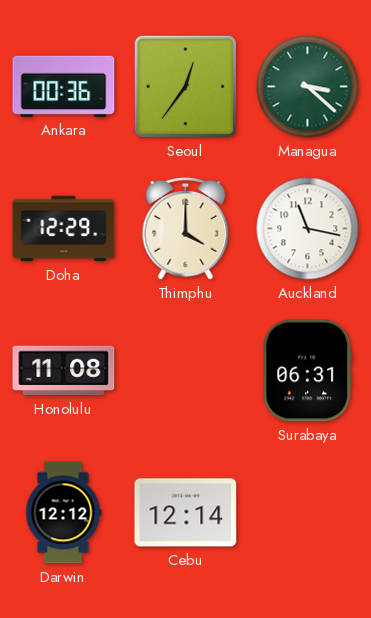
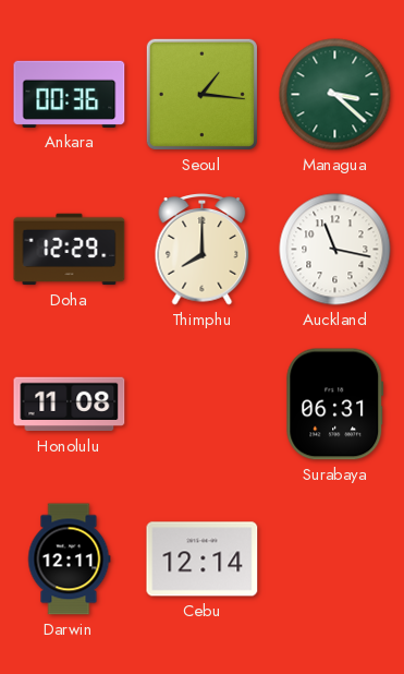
Seoul: 12:36 -> 1:16 (201, 94)
Thimphu: 4:00 -> 8:00 (203, 250)
Darwin: 12:12 -> 12:11 (69, 559)
